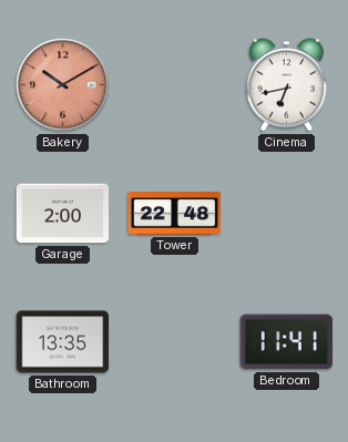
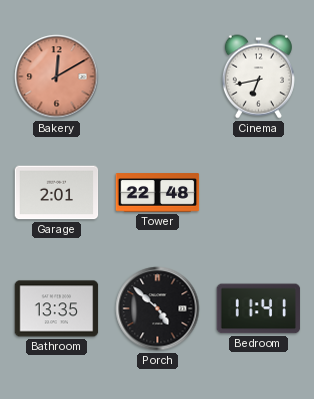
Bakery: 10:10 -> 12:10 (57, 77)
Garage: 2:00 -> 2:01 (57, 193)
Porch: none -> 4:52 (158, 309)
